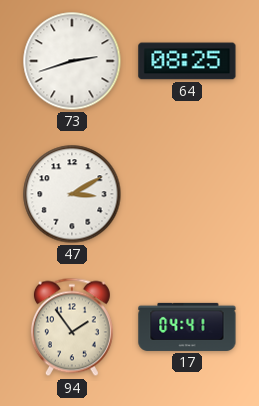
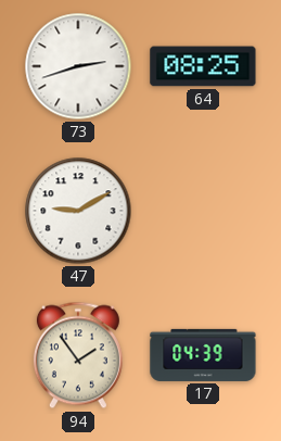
47: 3:10 -> 9:10 (78, 211)
17: 04:41 -> 04:39 (203, 355)
